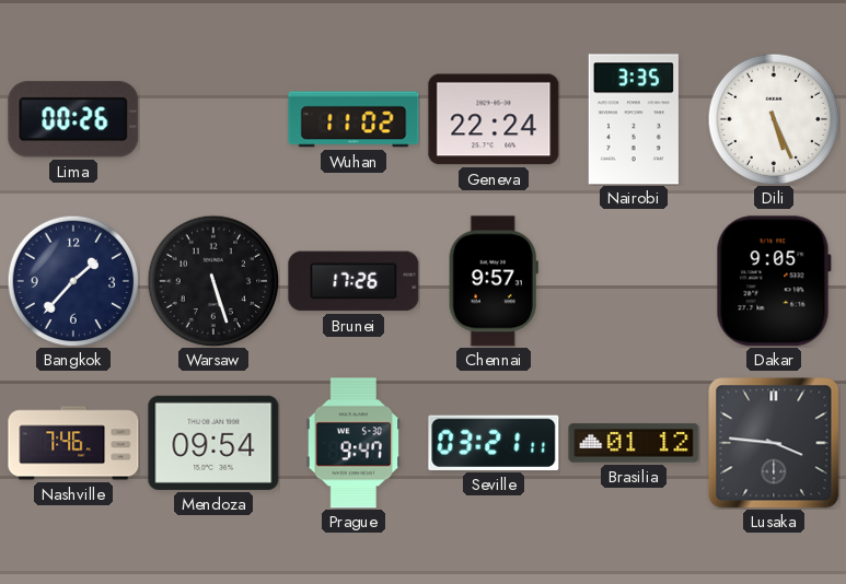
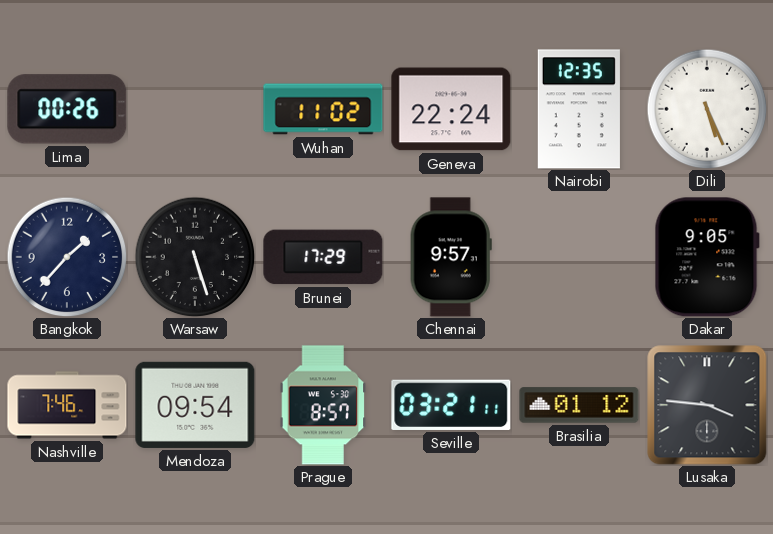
Nairobi: 3:35 -> 12:35 (579, 109)
Brunei: 17:26 -> 17:29 (323, 257)
Prague: 9:47 -> 8:57 (323, 405)
